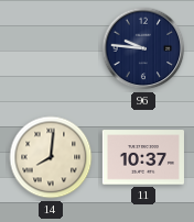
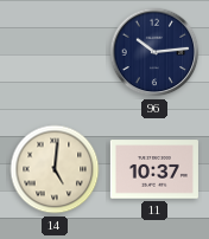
96: 9:46 -> 10:14 (154, 52)
14: 8:01 -> 5:01 (55, 169)
